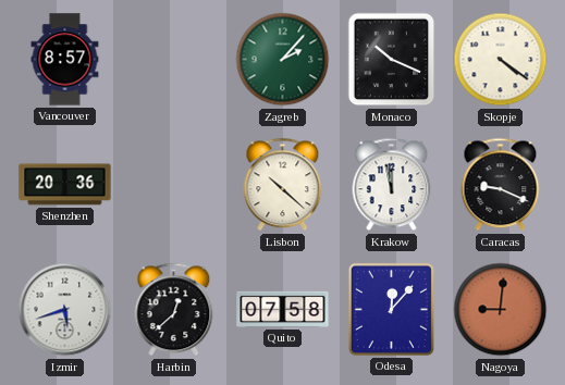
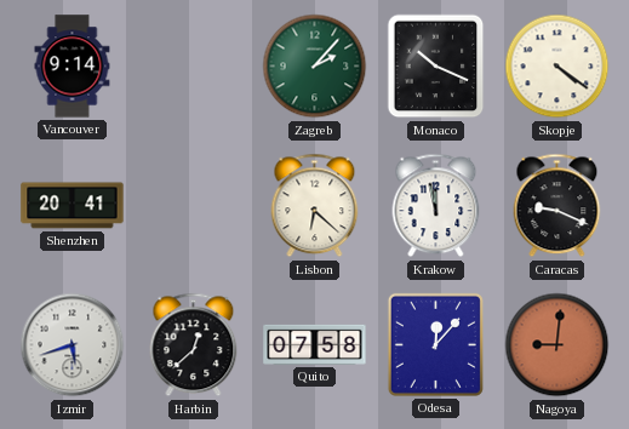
Vancouver: 8:57 -> 9:14 (73, 67)
Shenzhen: 20:36 -> 20:41 (73, 206)
Lisbon: 10:22 -> 6:22 (315, 206)
